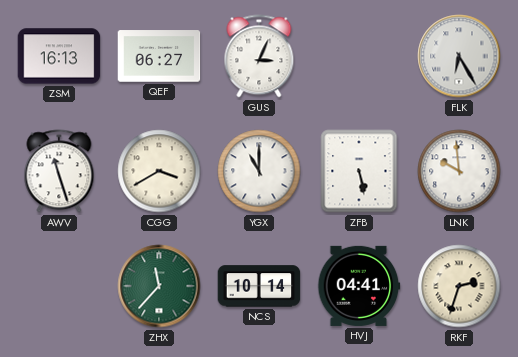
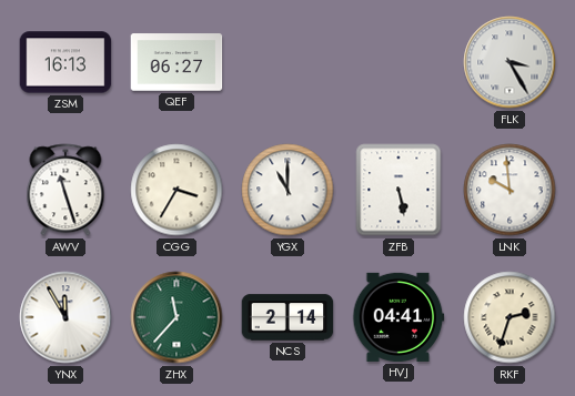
GUS: 3:04 -> none (259, 56)
FLK: 6:25 -> 3:25 (510, 62)
CGG: 3:40 -> 3:35 (176, 190)
YNX: none -> 11:55 (65, 317)
NCS: 10:14 -> 2:14 (287, 317)
